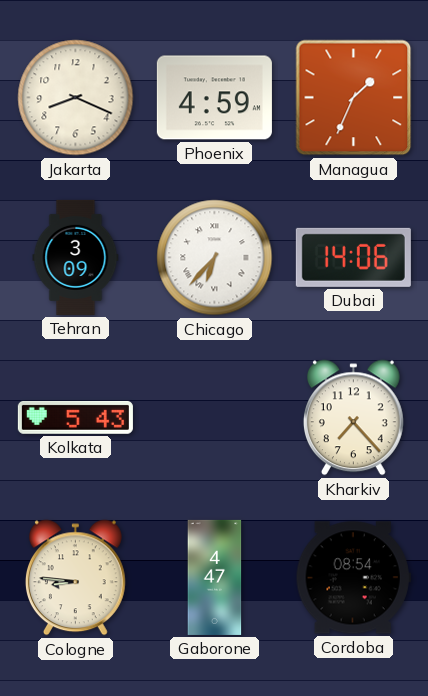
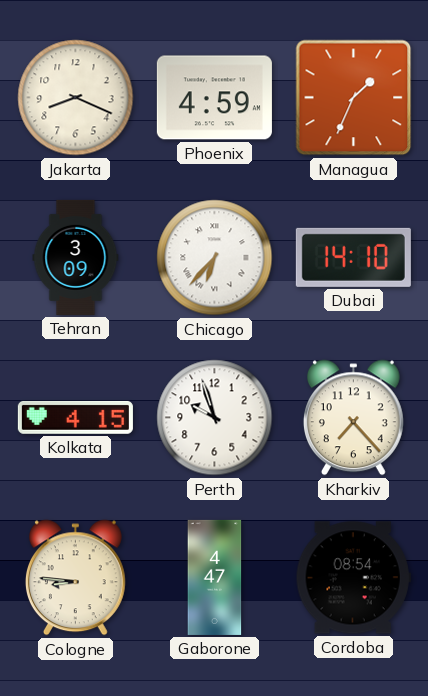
Dubai: 14:06 -> 14:10 (353, 257)
Kolkata: 5:43 -> 4:15 (75, 417)
Perth: none -> 9:57 (215, 418)
